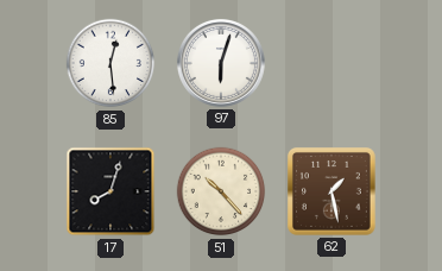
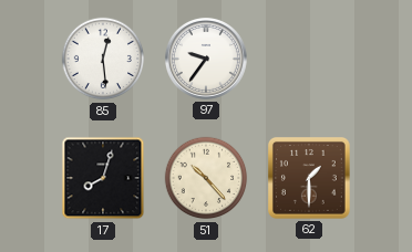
97: 6:03 -> 9:36 (206, 59)
62: 1:28 -> 1:30 (309, 178)
